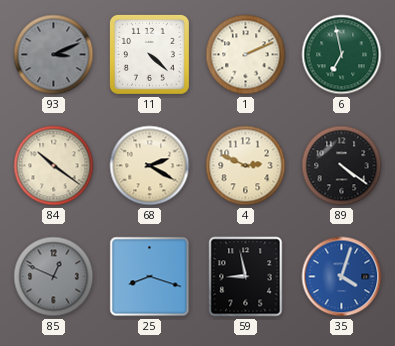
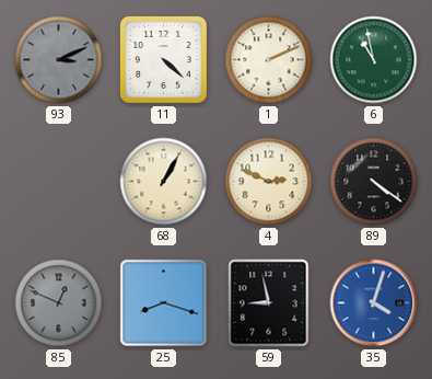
6: 6:58 -> 10:58 (374, 60)
84: 10:21 -> none (54, 166)
68: 2:20 -> 1:05 (164, 182)
